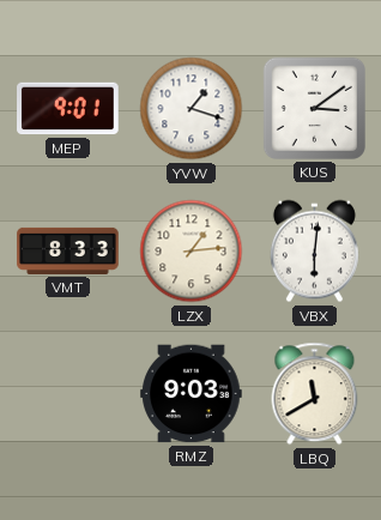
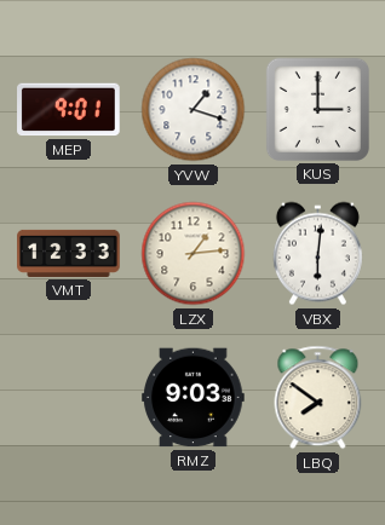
KUS: 3:09 -> 3:00 (317, 109)
VMT: 8:33 -> 12:33 (69, 253)
LBQ: 11:40 -> 7:51 (318, 398)
